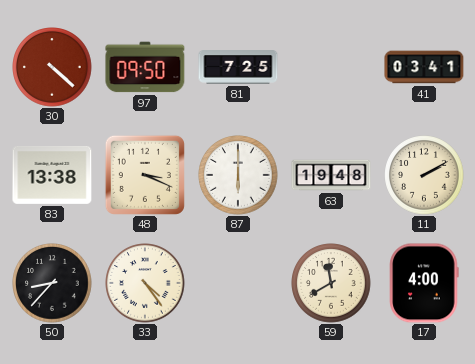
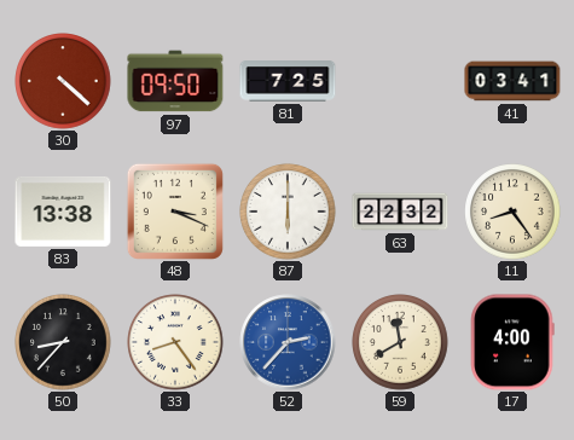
63: 19:48 -> 22:32 (400, 212)
11: 2:10 -> 8:24 (512, 212)
33: 4:24 -> 8:24 (175, 342)
52: none -> 2:37 (288, 342)
